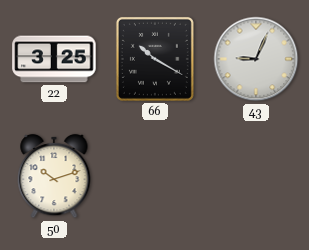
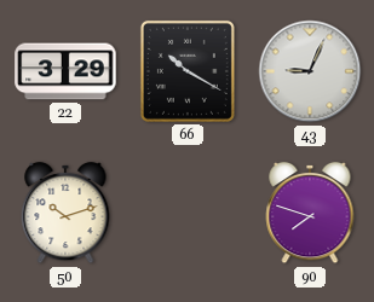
22: 3:25 -> 3:29 (65, 71)
90: none -> 7:48 (310, 213)
